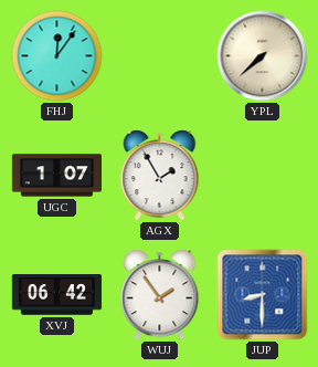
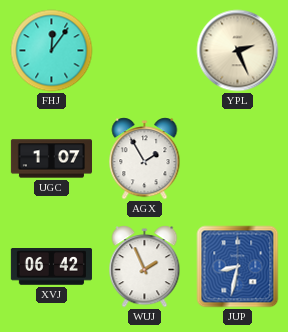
YPL: 7:38 -> 2:26 (238, 51)
WUJ: 1:54 -> 1:56 (145, 267)
JUP: 8:30 -> 8:32 (238, 267)
